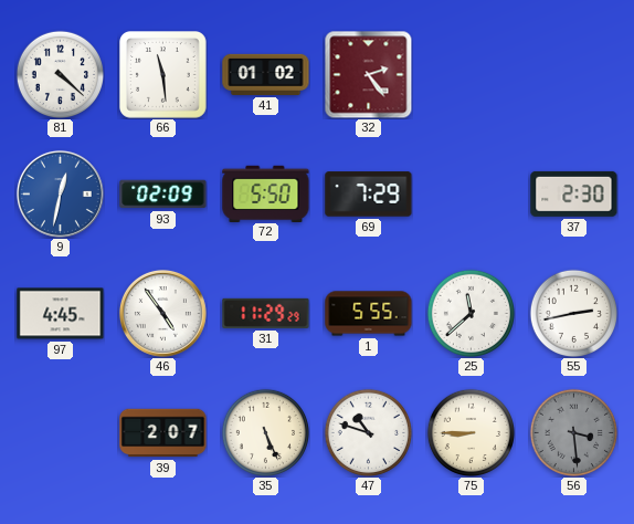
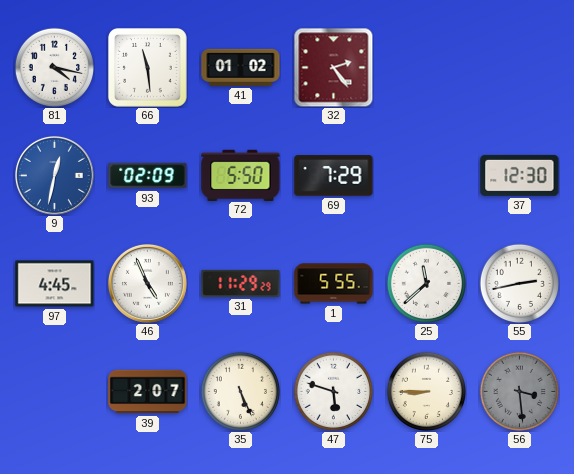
81: 4:22 -> 4:17 (54, 67)
37: 2:30 -> 12:30 (520, 175)
46: 4:54 -> 4:56 (147, 283)
47: 10:48 -> 5:48 (333, 391)
